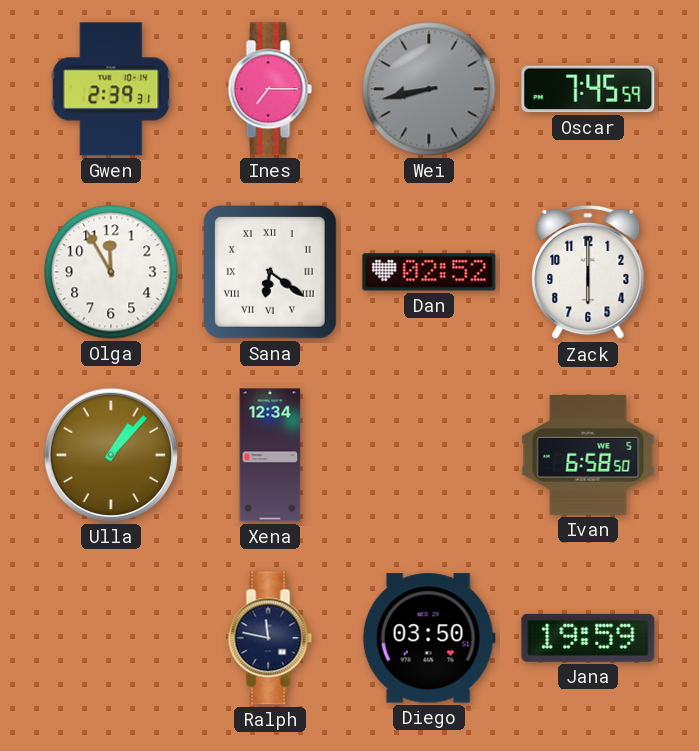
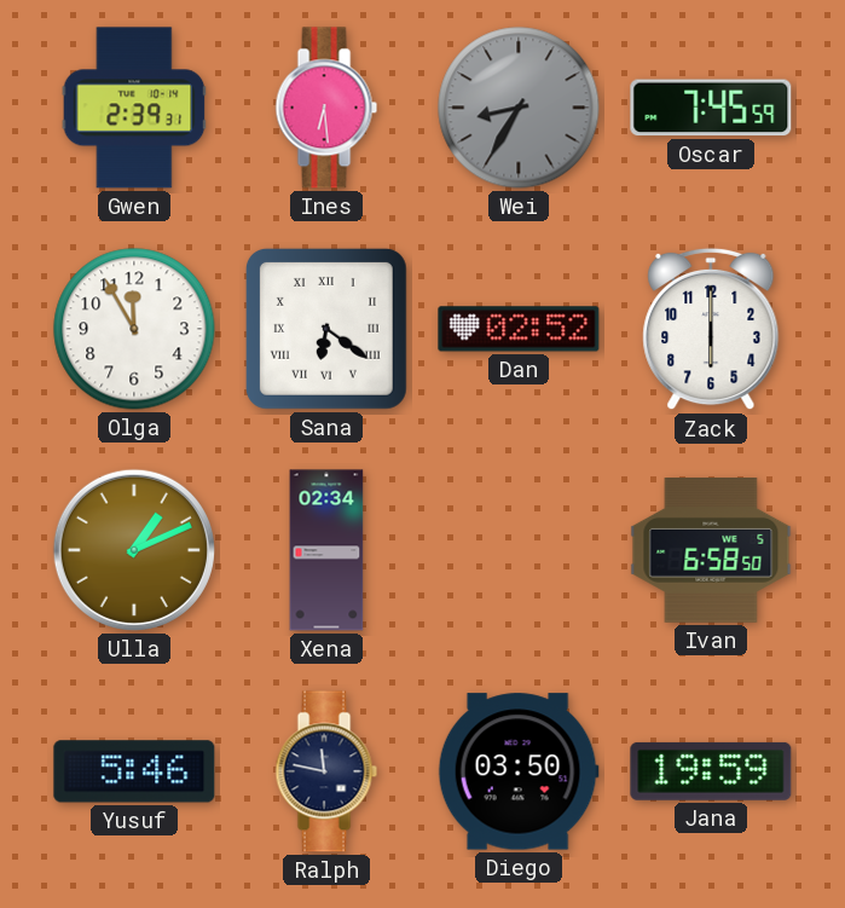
Ines: 7:15 -> 6:29 (326, 108)
Wei: 8:43 -> 8:35 (519, 108)
Ulla: 1:07 -> 1:11 (134, 550)
Xena: 12:34 -> 02:34 (326, 550)
Yusuf: none -> 5:46 (134, 771)
